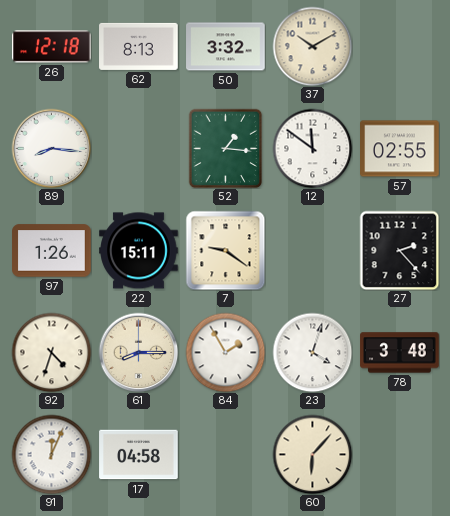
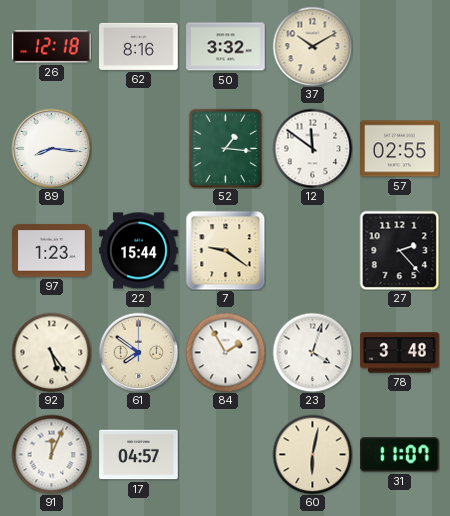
62: 8:13 -> 8:16 (139, 46)
97: 1:26 -> 1:23 (52, 251)
22: 15:11 -> 15:44 (139, 251)
92: 4:33 -> 5:24 (51, 352)
61: 8:15 -> 7:51 (138, 352)
17: 04:58 -> 04:57 (139, 455)
60: 6:07 -> 6:02 (312, 454)
31: none -> 11:07 (400, 455)
